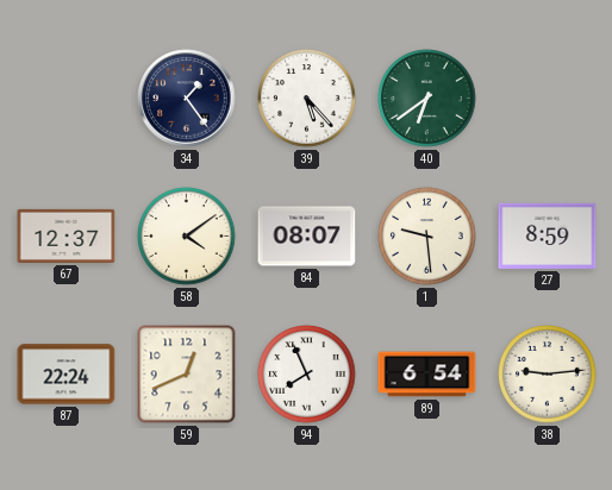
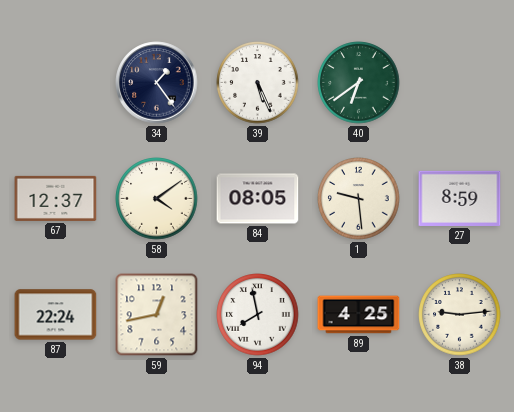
39: 5:23 -> 5:26 (258, 83)
84: 08:07 -> 08:05 (258, 199)
59: 12:41 -> 12:43 (157, 315)
94: 7:56 -> 7:58 (258, 315)
89: 6:54 -> 4:25 (359, 315)
